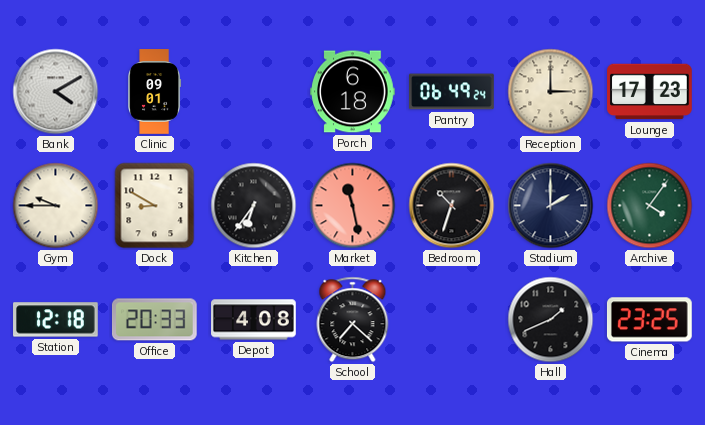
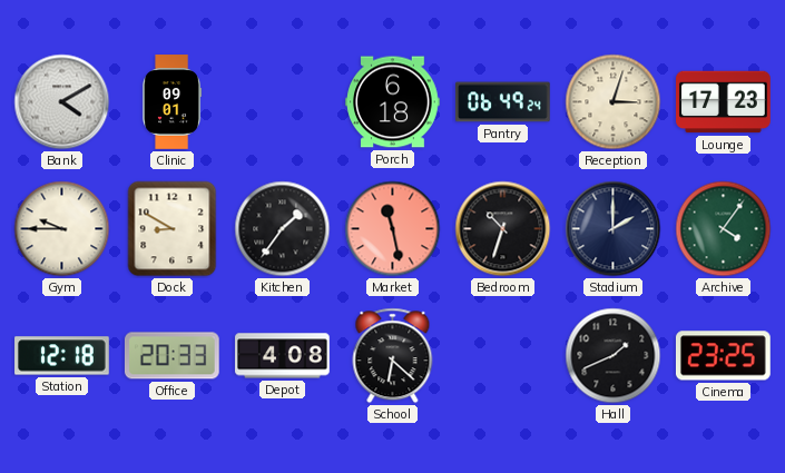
Reception: 3:00 -> 3:03 (614, 102)
Kitchen: 6:36 -> 1:36 (283, 229)
School: 7:22 -> 6:22 (393, 356)
